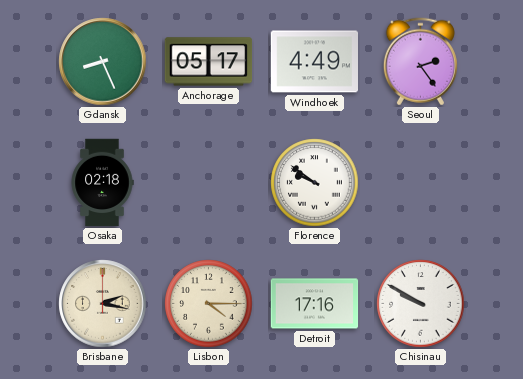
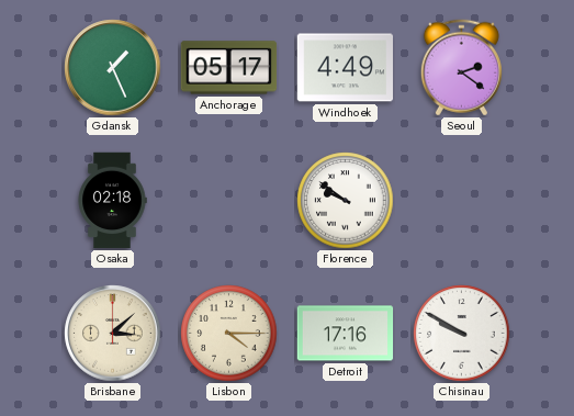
Gdansk: 8:26 -> 1:26 (113, 68)
Seoul: 2:24 -> 2:21 (461, 68)
Brisbane: 2:17 -> 3:08 (113, 334)
